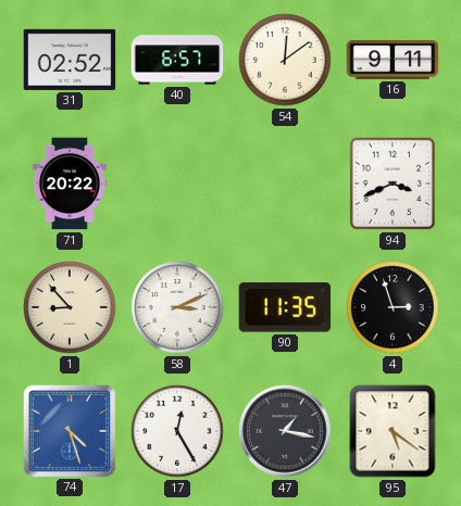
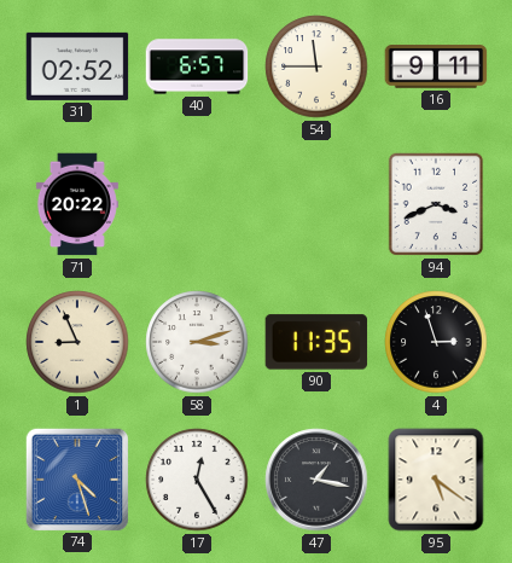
54: 12:09 -> 11:45 (316, 66)
1: 8:53 -> 8:56 (77, 342)
58: 3:11 -> 3:12 (197, 342)
